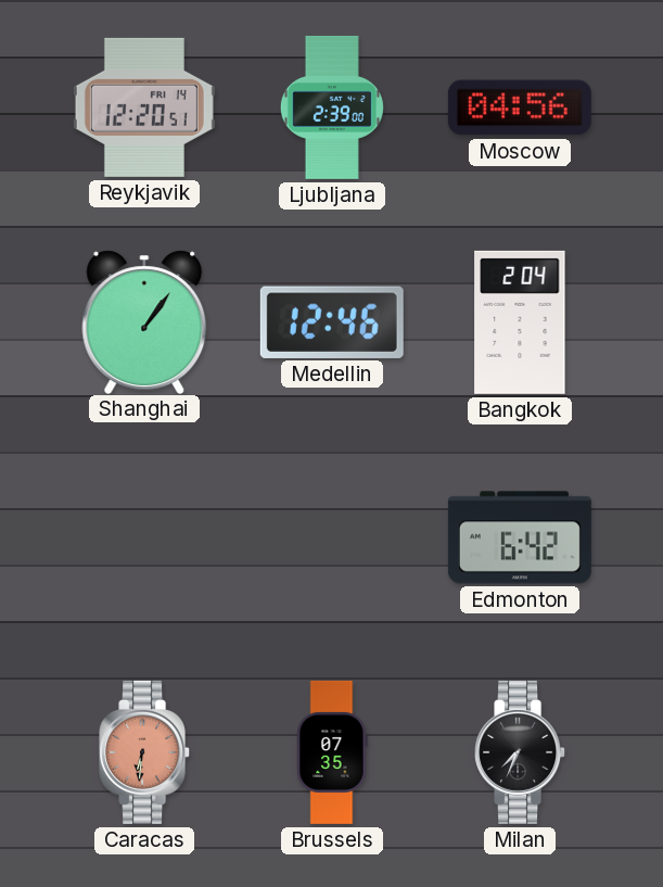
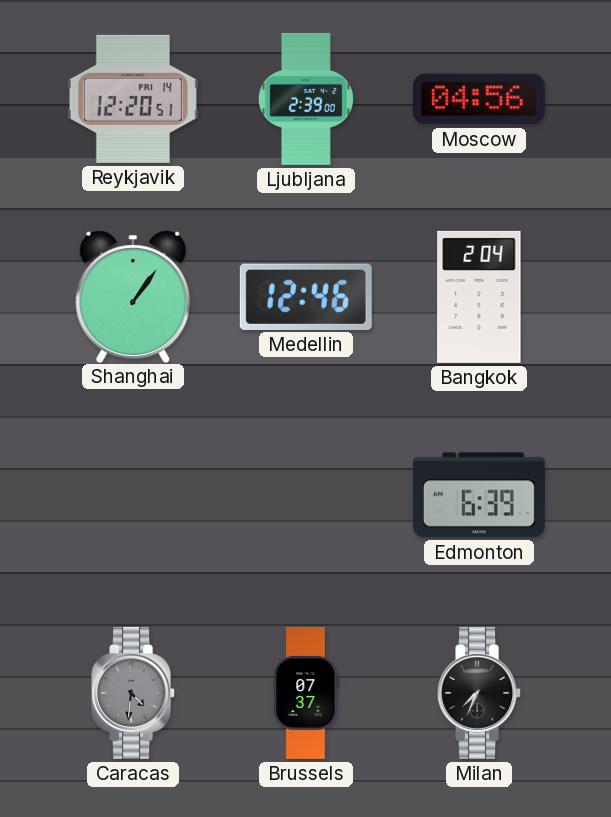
Edmonton: 6:42 -> 6:39 (479, 495)
Caracas: 6:31 -> 4:31 (134, 693)
Caracas dial: salmon -> grey (134, 693)
Brussels: 07:35 -> 07:37 (306, 693)
